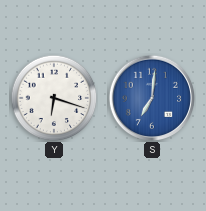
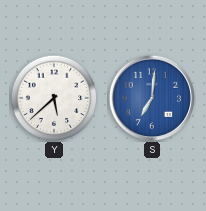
Y: 6:18 -> 5:38 (54, 98)
